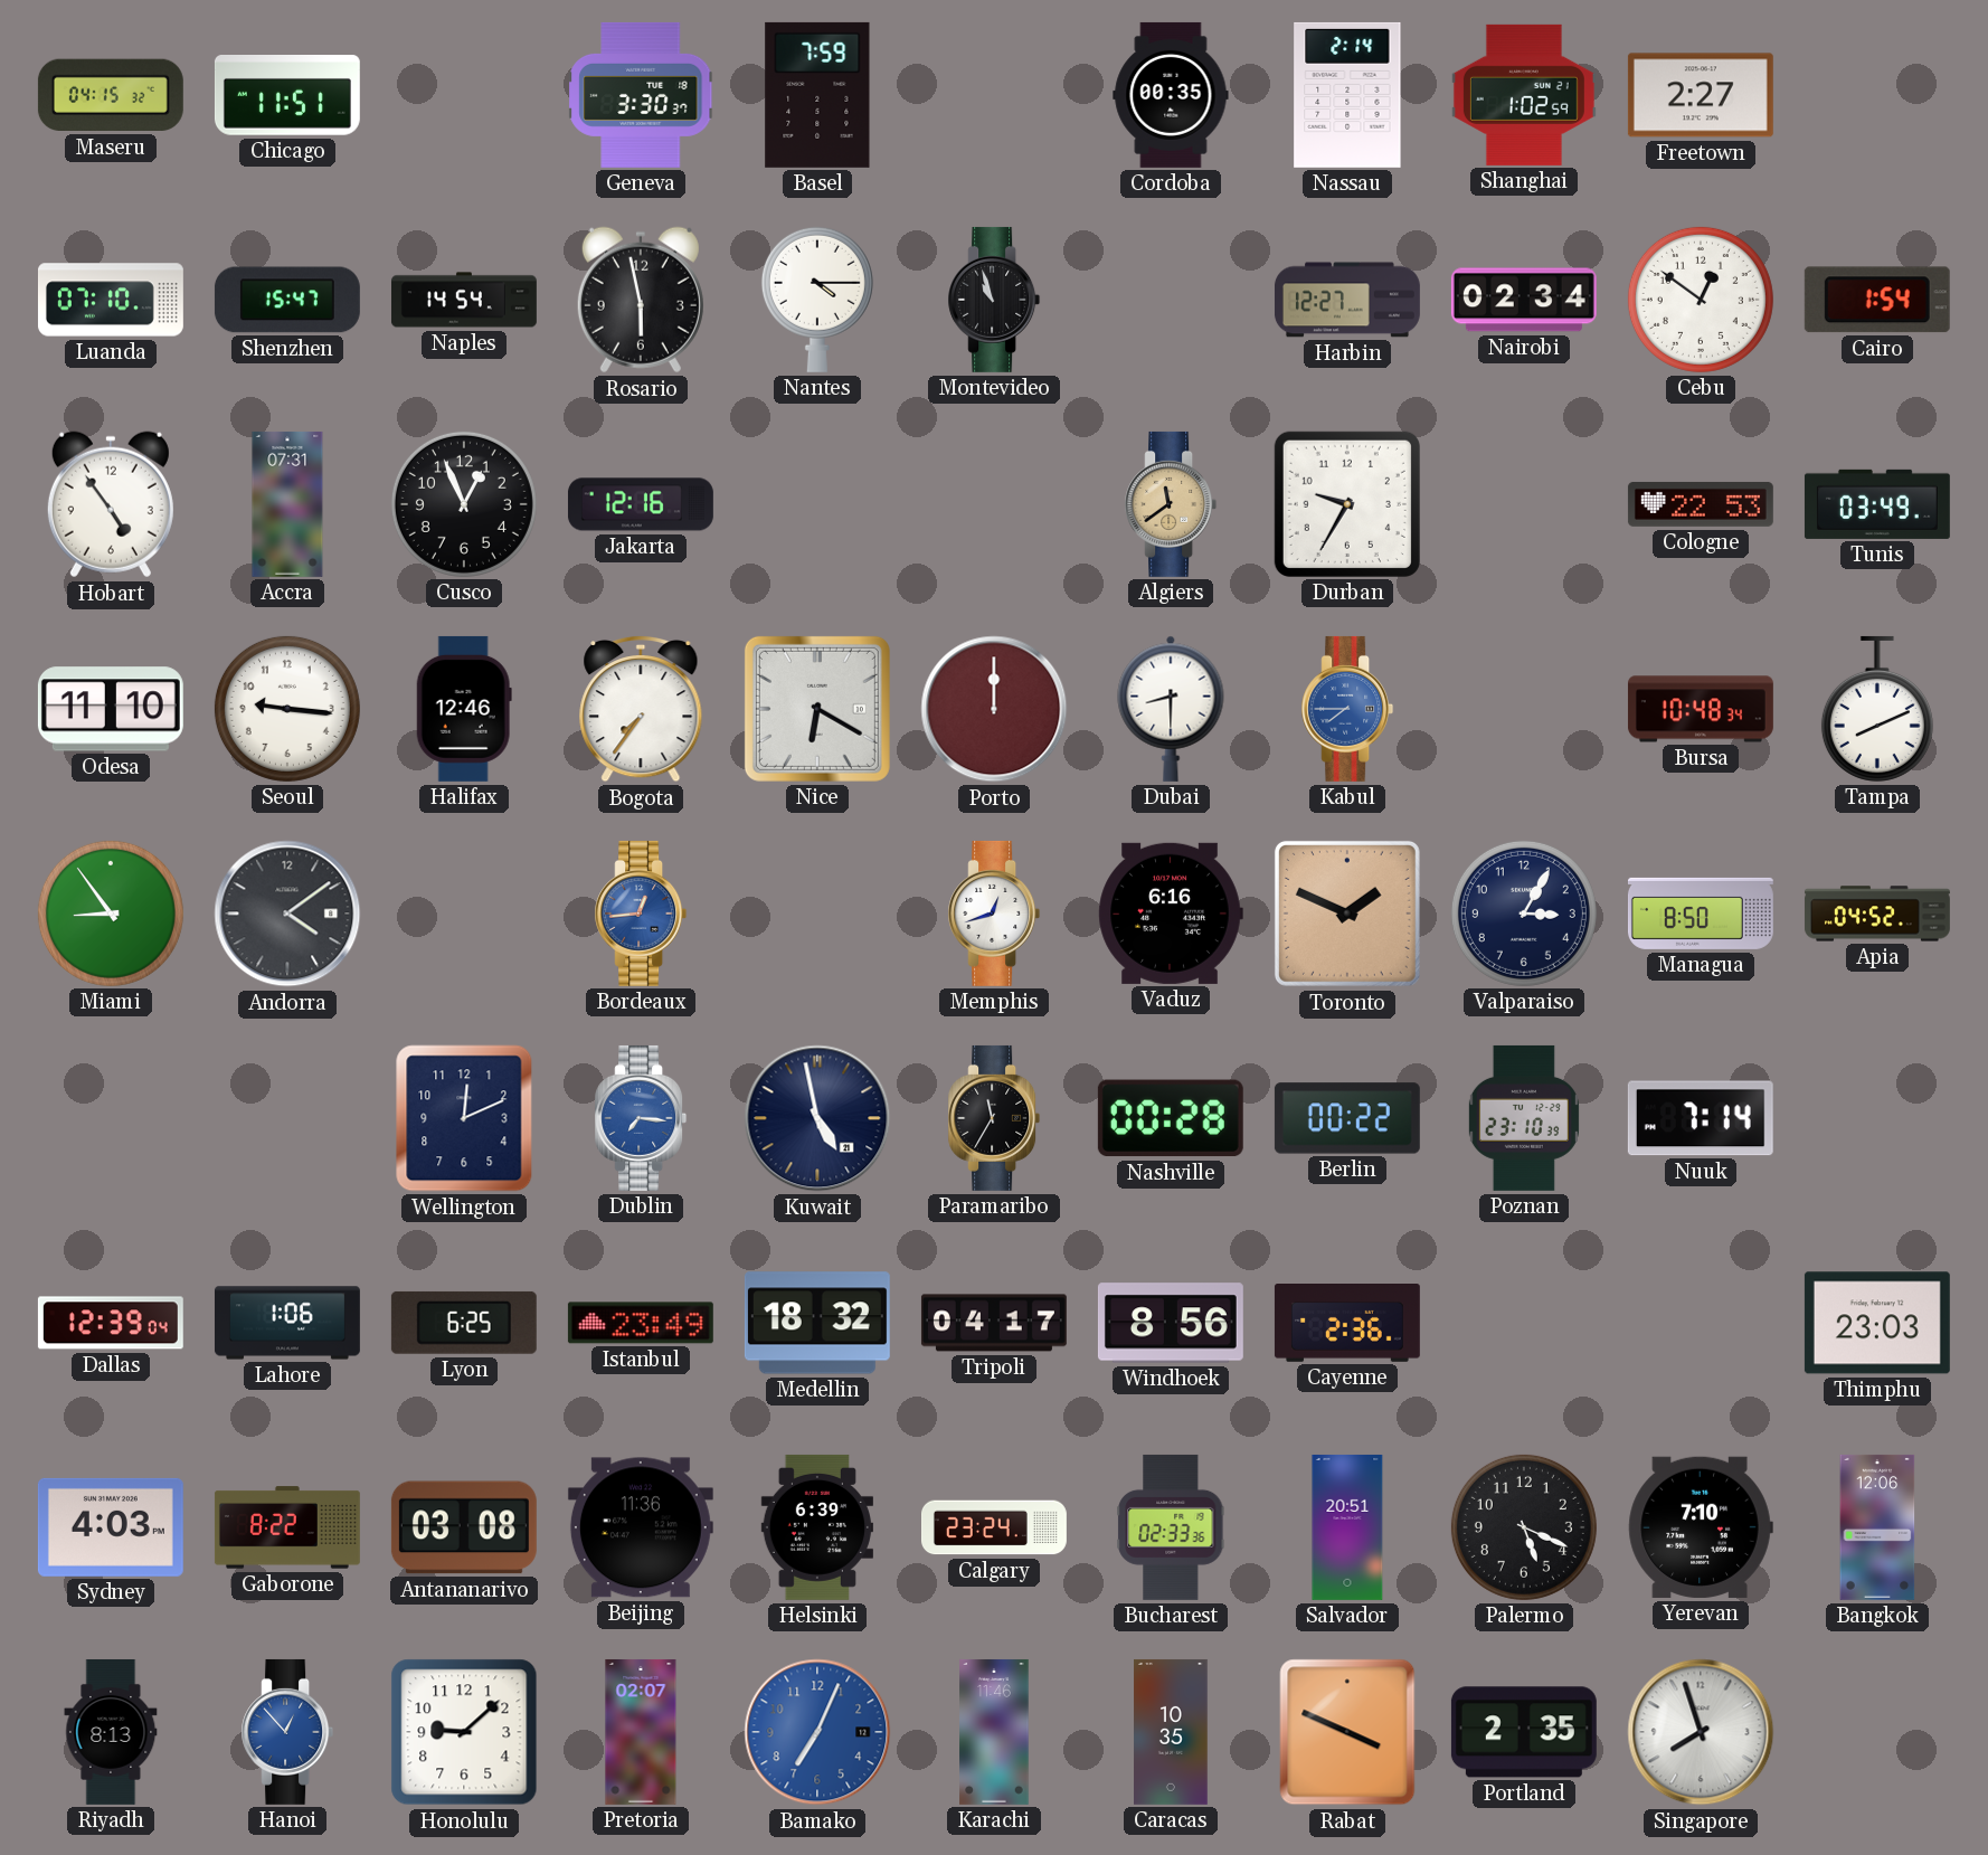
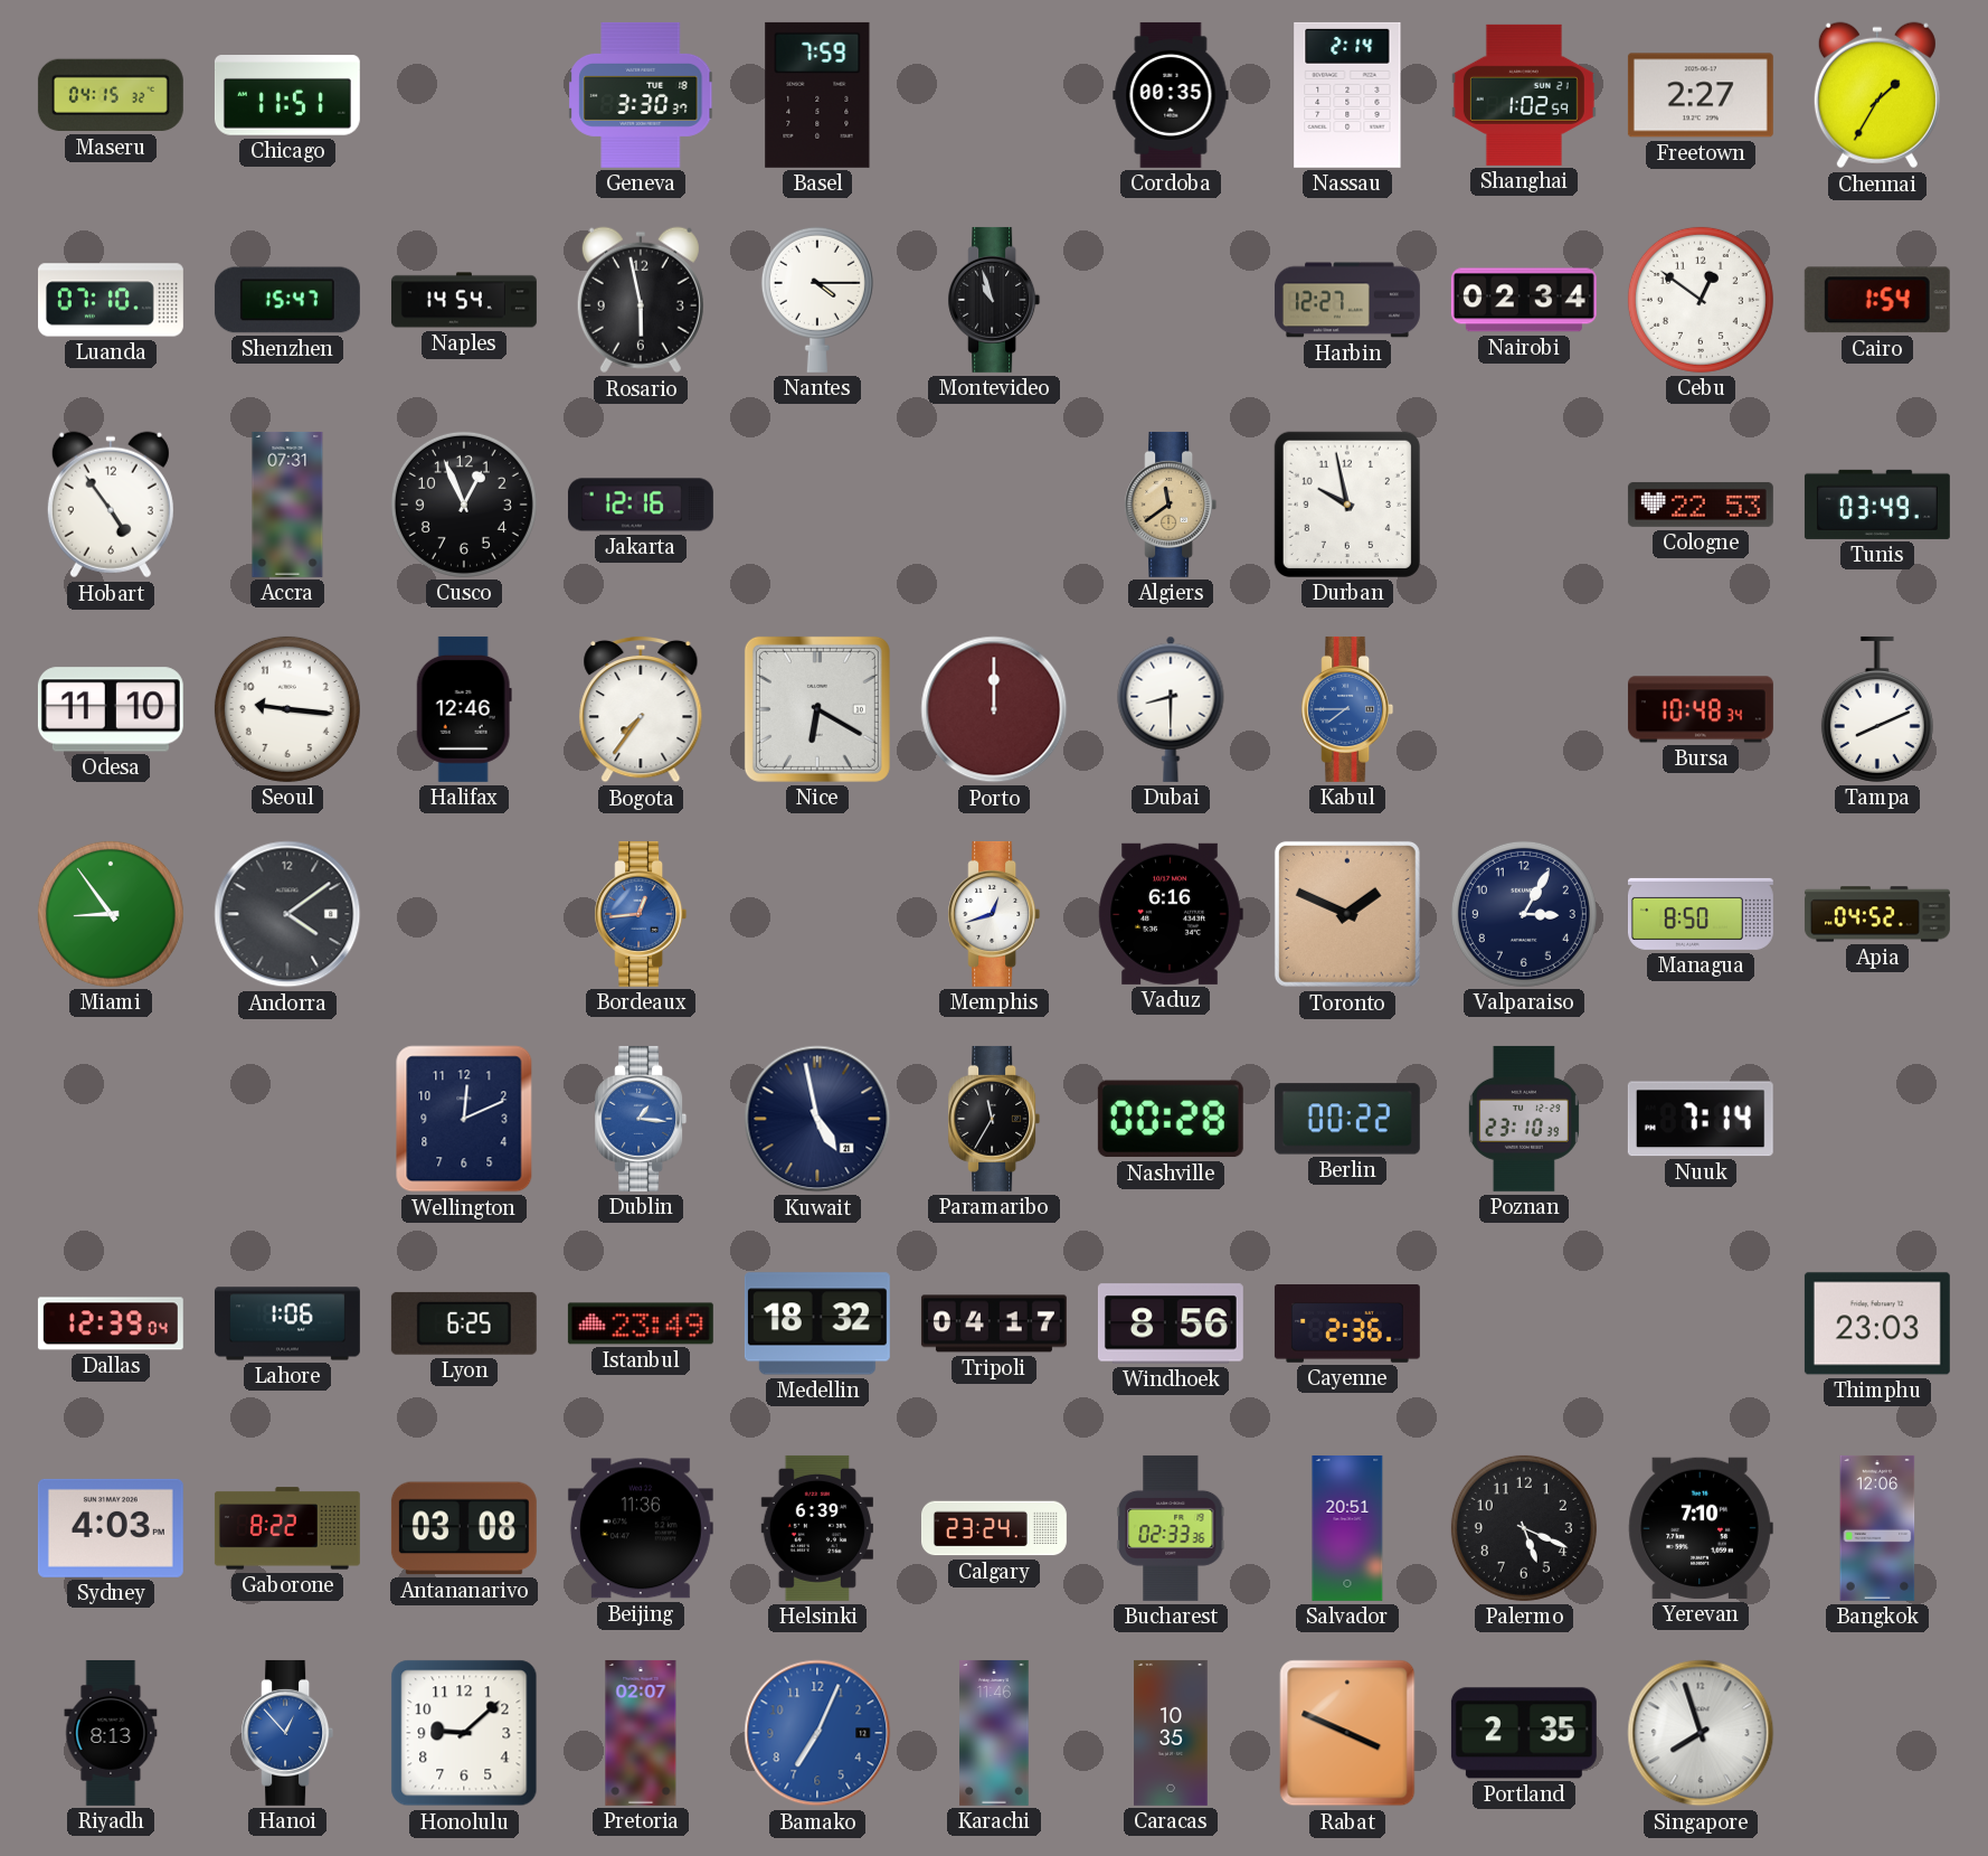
Chennai: none -> 1:35 (1877, 95)
Durban: 9:35 -> 9:58 (1347, 505)
Dublin: 7:16 -> 1:16 (641, 1119)
